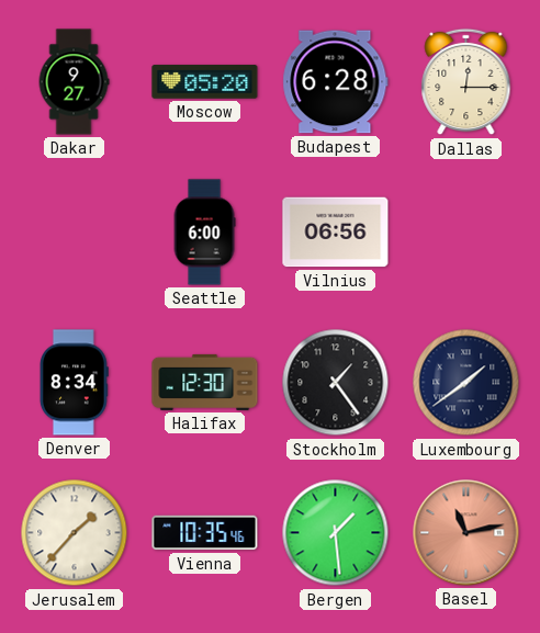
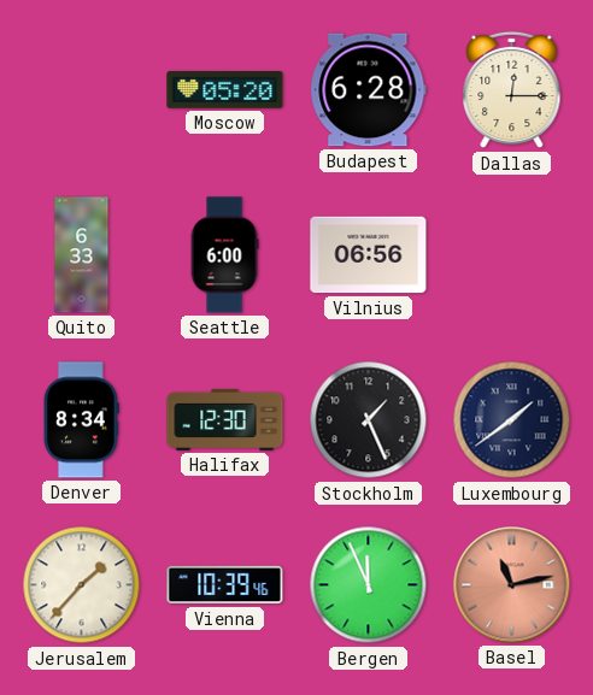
Dakar: 9:27 -> none (74, 82)
Quito: none -> 6:33 (82, 255)
Stockholm: 1:24 -> 1:26 (369, 420)
Vienna: 10:35 -> 10:39 (225, 585)
Bergen: 1:29 -> 11:56 (369, 585)
